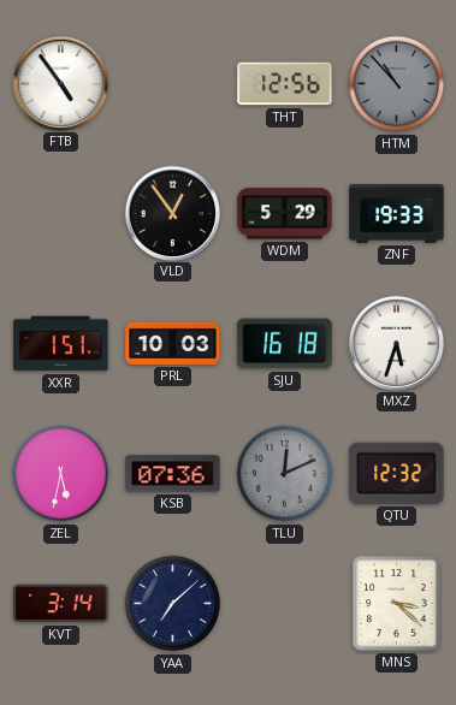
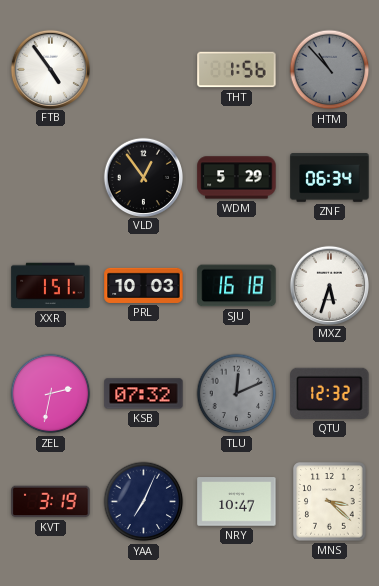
THT: 12:56 -> 1:56 (237, 70)
ZNF: 19:33 -> 06:34 (330, 178)
ZEL: 5:32 -> 2:32 (51, 394)
KSB: 07:36 -> 07:32 (144, 394)
KVT: 3:14 -> 3:19 (51, 502)
YAA: 7:08 -> 7:04 (144, 502)
NRY: none -> 10:47 (237, 502)
